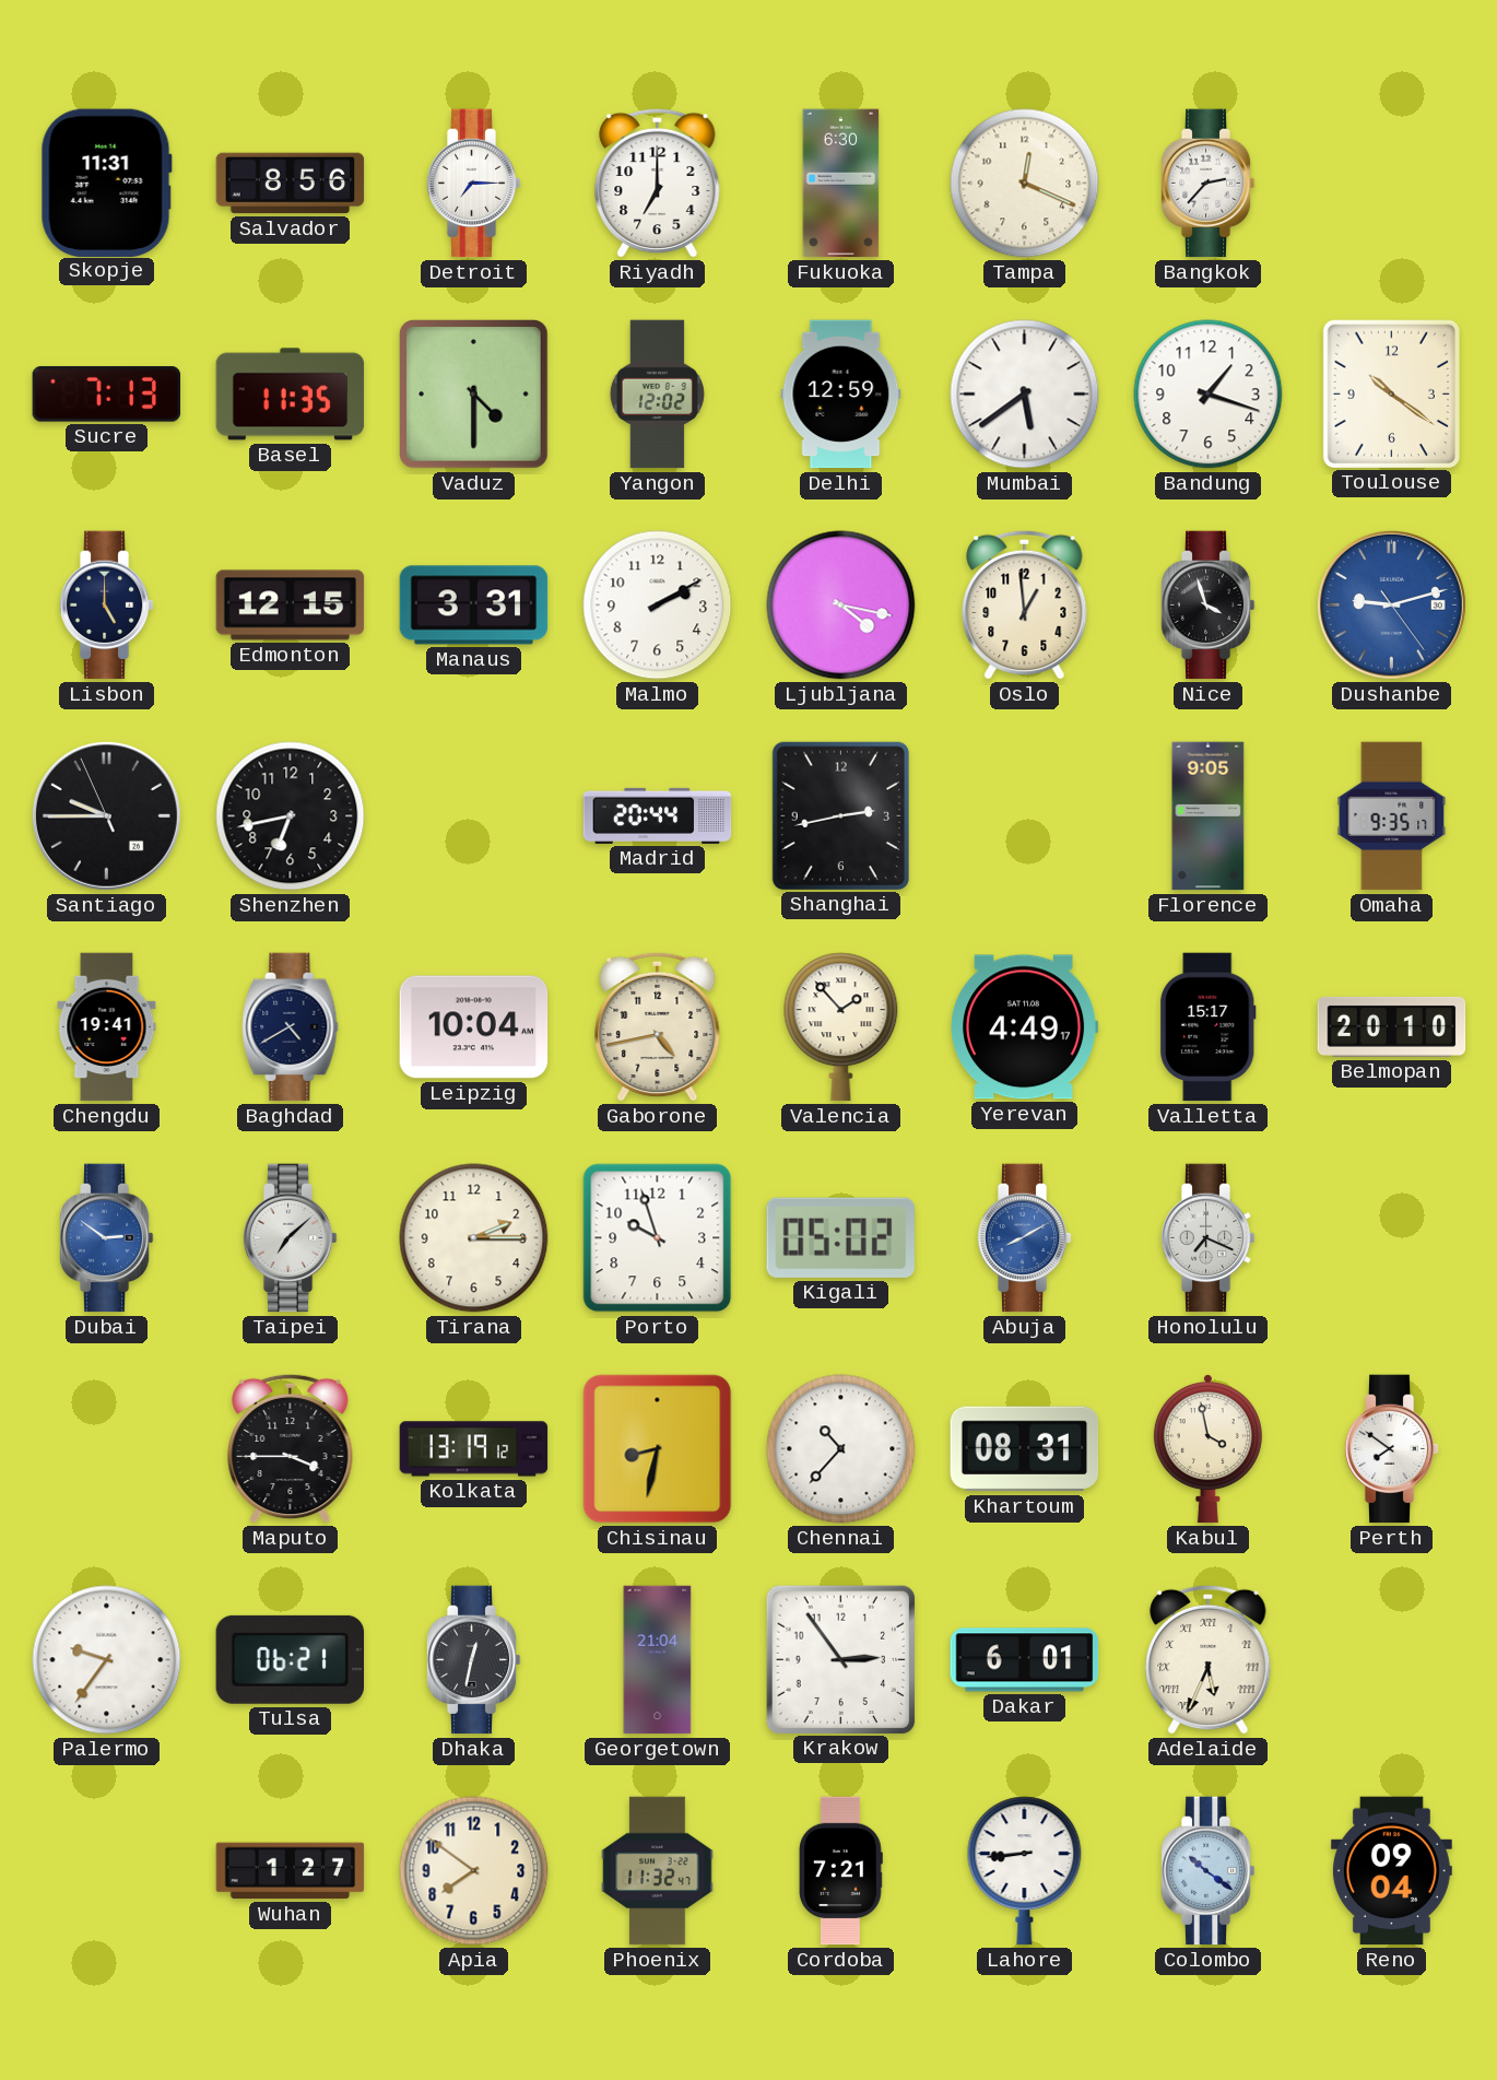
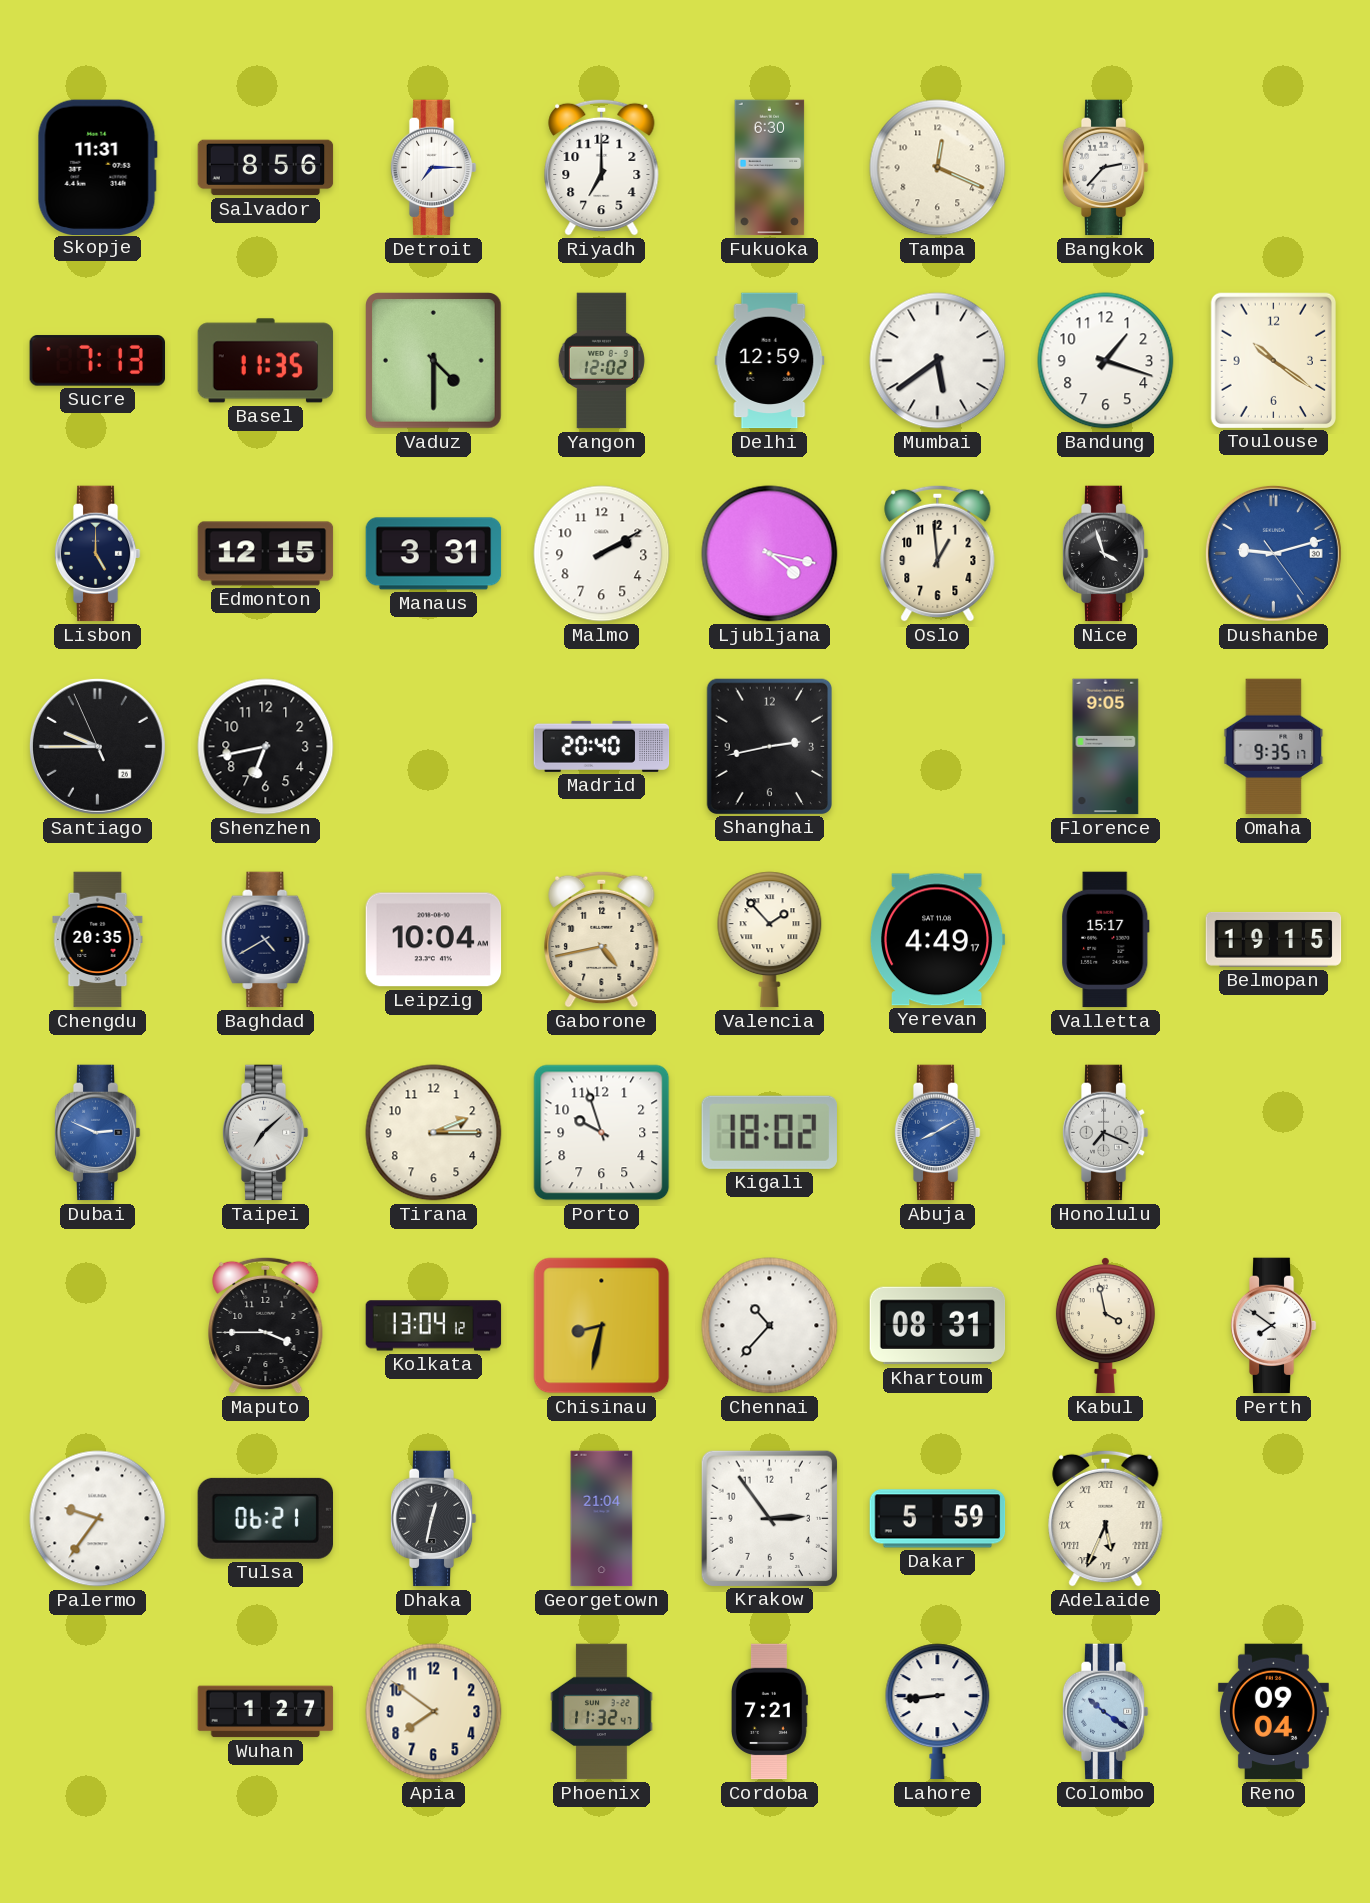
Madrid: 20:44 -> 20:40 (602, 746)
Chengdu: 19:41 -> 20:35 (98, 940)
Belmopan: 20:10 -> 19:15 (1274, 939)
Dubai: 2:51 -> 2:49 (97, 1133)
Kigali: 05:02 -> 18:02 (769, 1132)
Kolkata: 13:19 -> 13:04 (434, 1326)
Dakar: 6:01 -> 5:59 (938, 1519)
